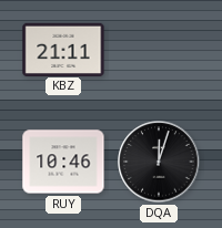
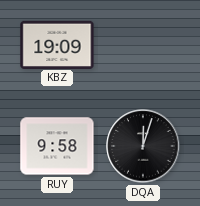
KBZ: 21:11 -> 19:09 (57, 44)
RUY: 10:46 -> 9:58 (57, 146)
